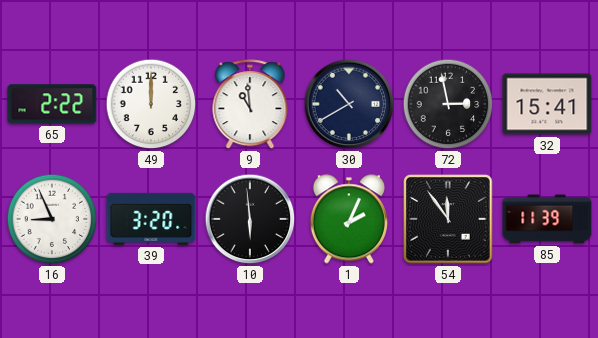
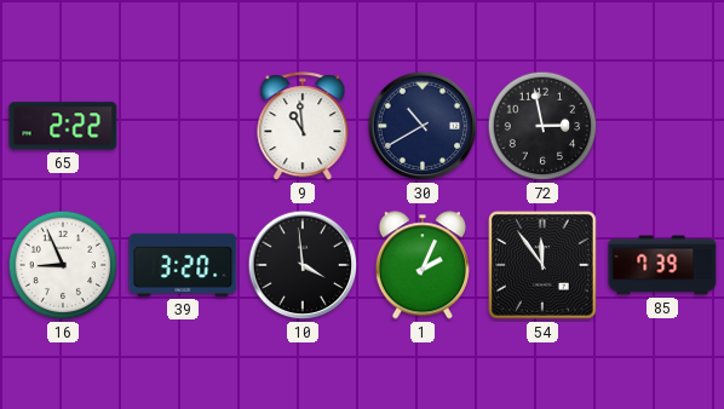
49: 12:00 -> none (151, 104)
32: 15:41 -> none (547, 104)
10: 5:59 -> 3:59 (303, 265)
85: 11:39 -> 7:39 (662, 265)
